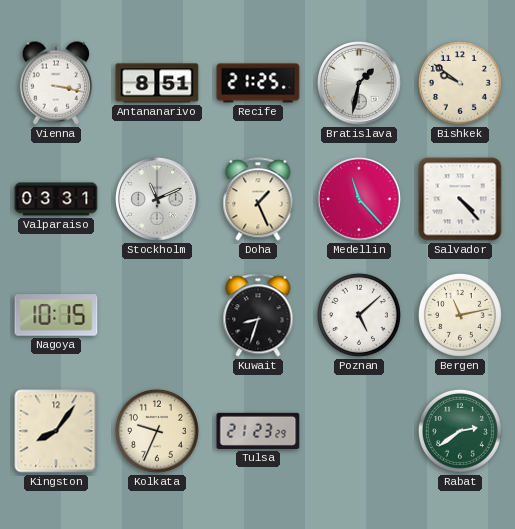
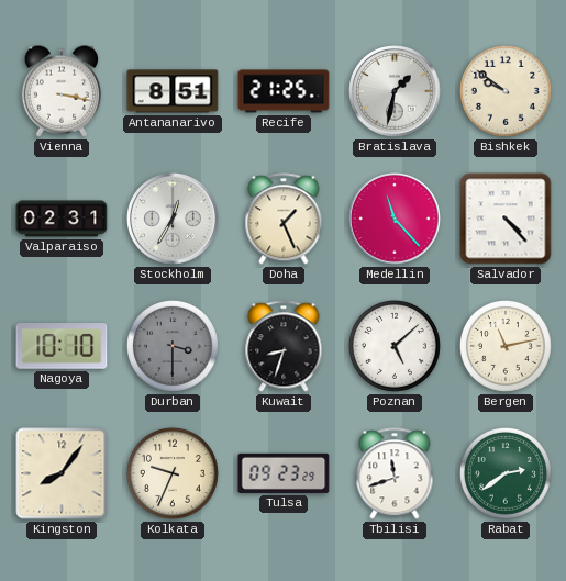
Valparaiso: 03:31 -> 02:31 (62, 219)
Stockholm: 11:11 -> 12:35 (173, 219)
Nagoya: 10:15 -> 10:10 (62, 346)
Durban: none -> 3:30 (173, 346)
Tulsa: 21:23 -> 09:23 (284, 473)
Tbilisi: none -> 11:42 (395, 473)
